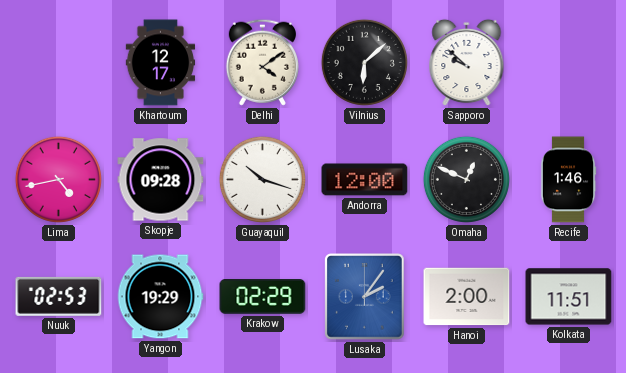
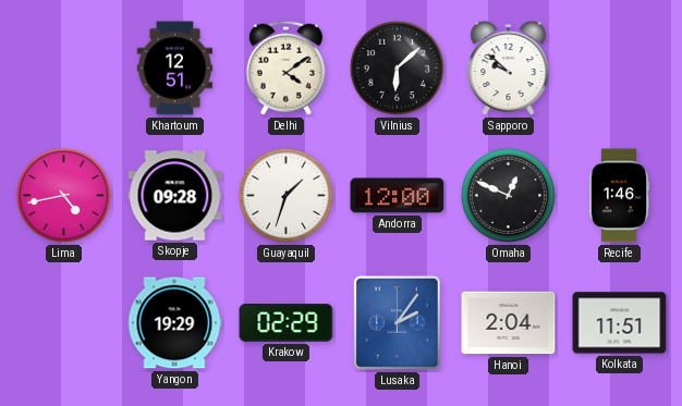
Khartoum: 12:17 -> 12:51 (175, 69)
Guayaquil: 10:18 -> 1:33 (285, 195)
Nuuk: 02:53 -> none (59, 296)
Hanoi: 2:00 -> 2:04 (509, 323)
